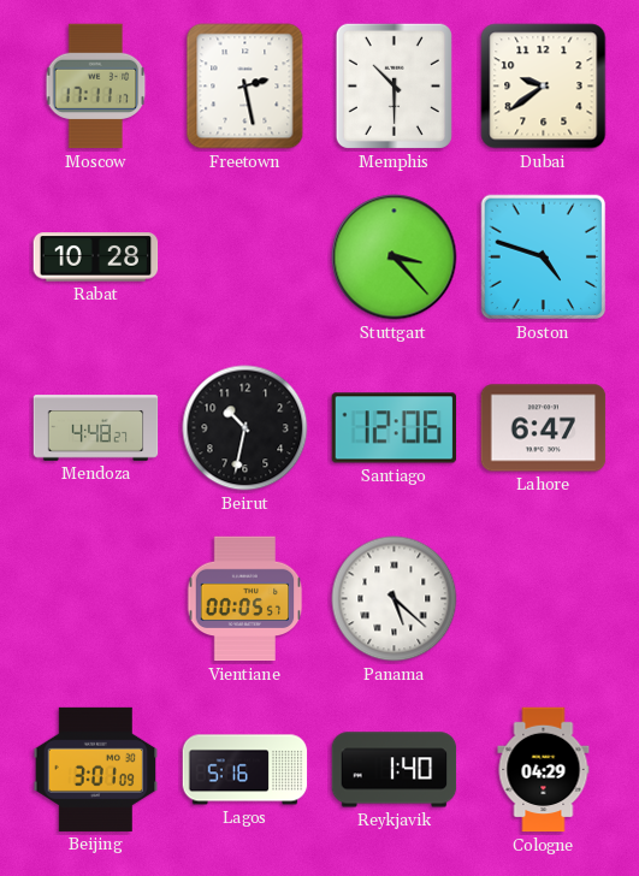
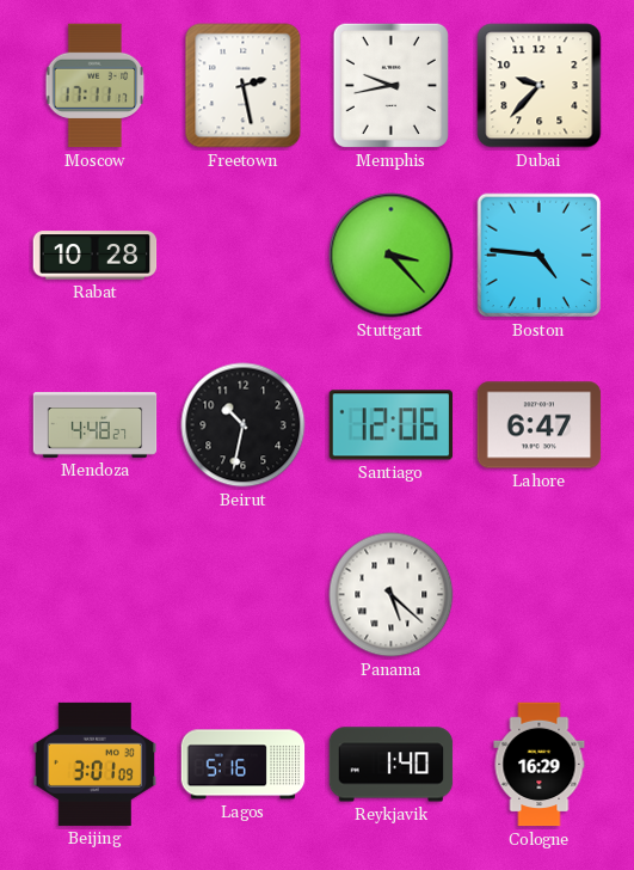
Memphis: 10:30 -> 9:43 (390, 85)
Dubai: 9:39 -> 9:37 (540, 86)
Boston: 4:48 -> 4:46 (540, 256)
Vientiane: 00:05 -> none (245, 599)
Cologne: 04:29 -> 16:29 (540, 765)
